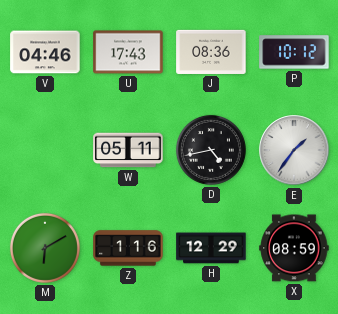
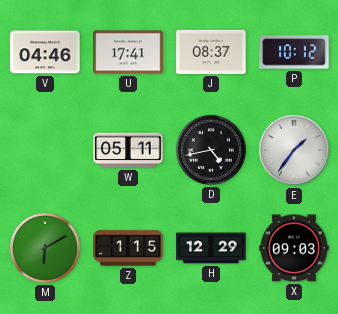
U: 17:43 -> 17:41 (128, 52)
J: 08:36 -> 08:37 (211, 52)
Z: 1:16 -> 1:15 (128, 248)
X: 08:59 -> 09:03 (294, 248)
